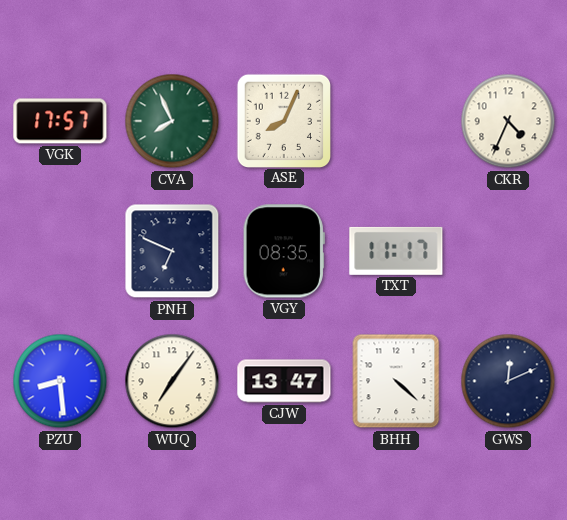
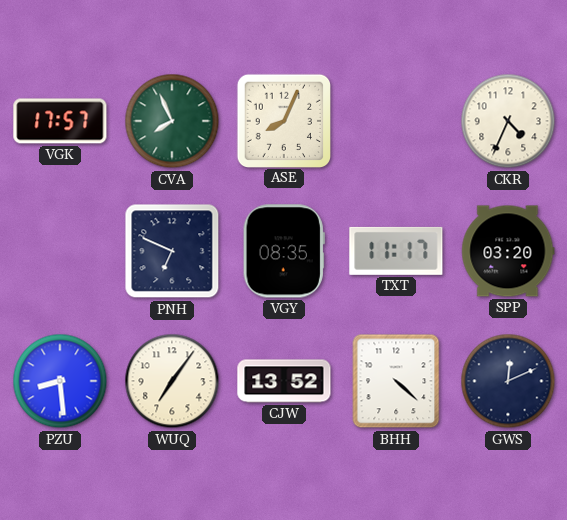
SPP: none -> 03:20 (508, 251)
CJW: 13:47 -> 13:52 (284, 381)
